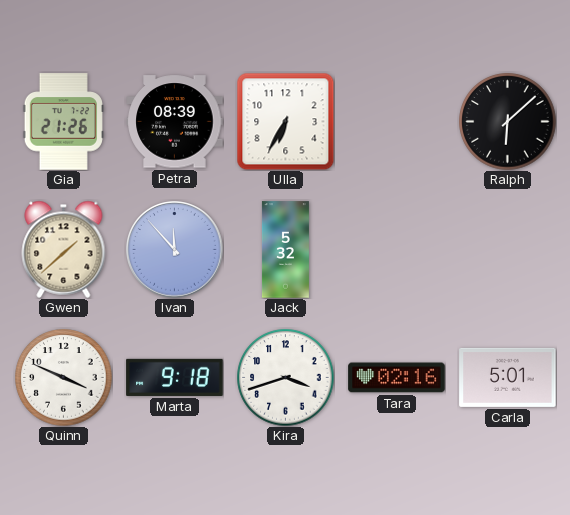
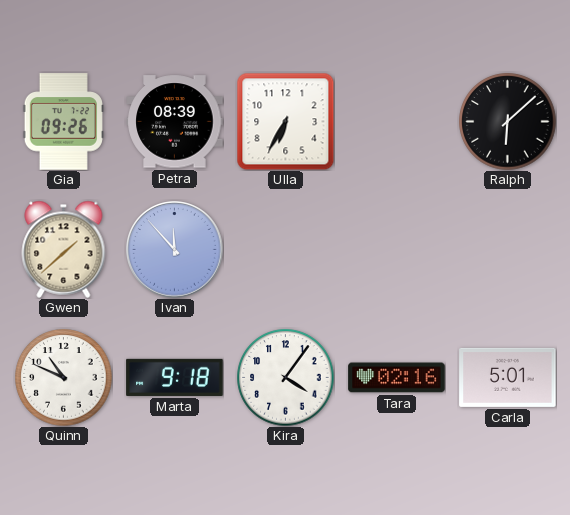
Gia: 21:26 -> 09:26 (63, 122)
Jack: 5:32 -> none (285, 250)
Quinn: 3:49 -> 10:49 (64, 378)
Kira: 3:42 -> 4:06 (286, 378)
